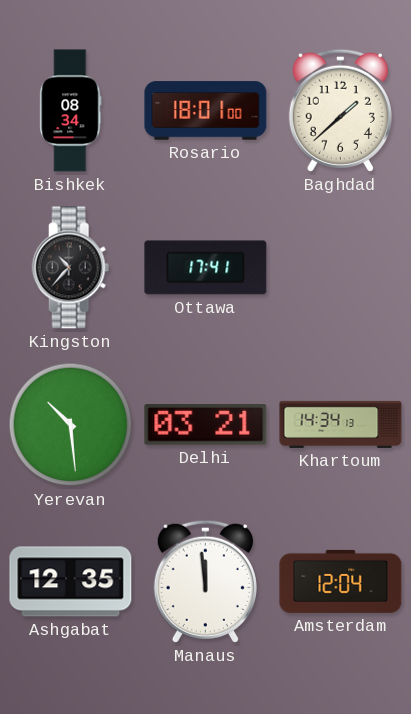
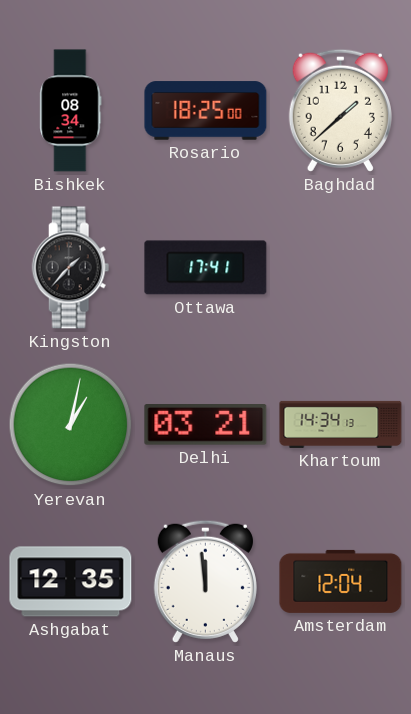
Rosario: 18:01 -> 18:25 (206, 111)
Kingston: 10:37 -> 1:37 (71, 268)
Yerevan: 10:29 -> 1:02 (71, 425)
